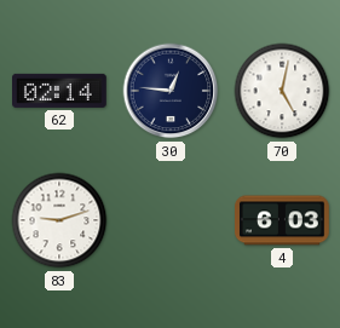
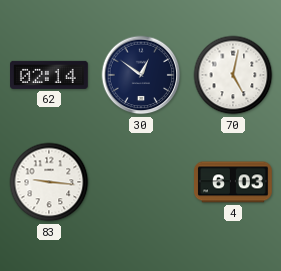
30: 12:46 -> 12:51 (141, 75)
83: 9:12 -> 9:16 (49, 182)
